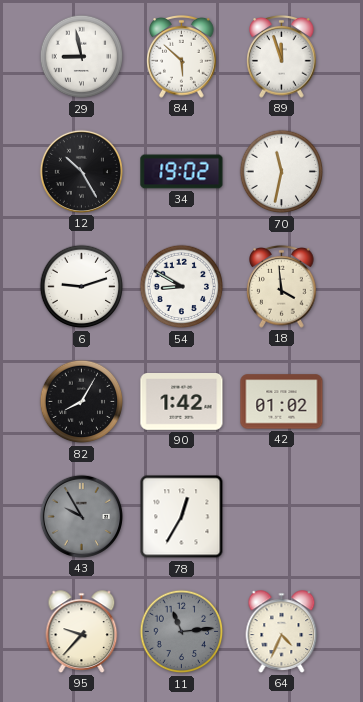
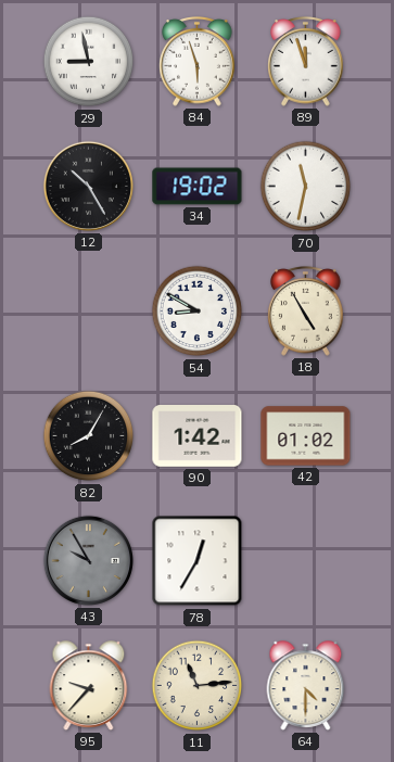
84: 5:52 -> 5:57 (198, 62)
6: 9:12 -> none (82, 287)
18: 3:59 -> 4:55 (306, 312)
11 dial: grey -> cream (198, 686)
64: 4:34 -> 4:30 (306, 686)
